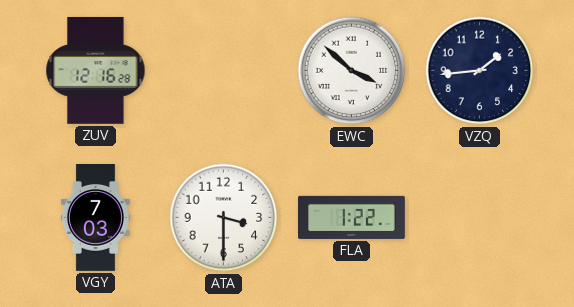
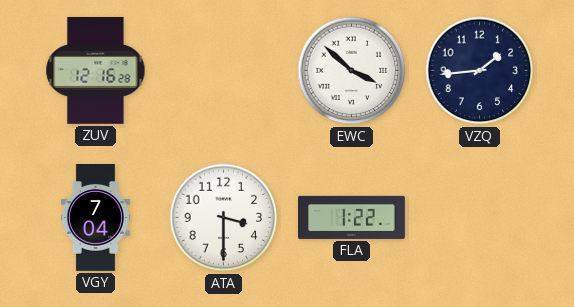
VGY: 7:03 -> 7:04 (95, 218)
